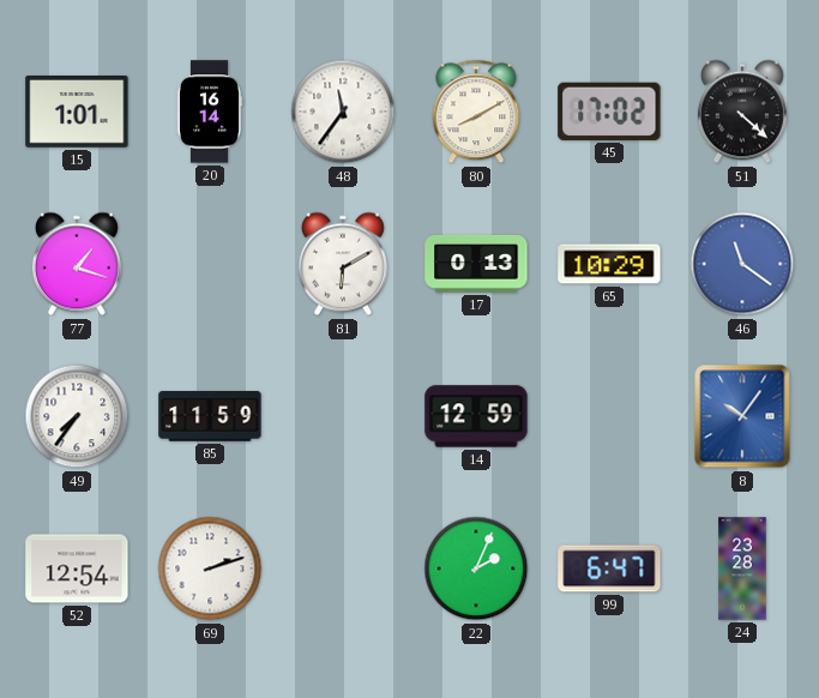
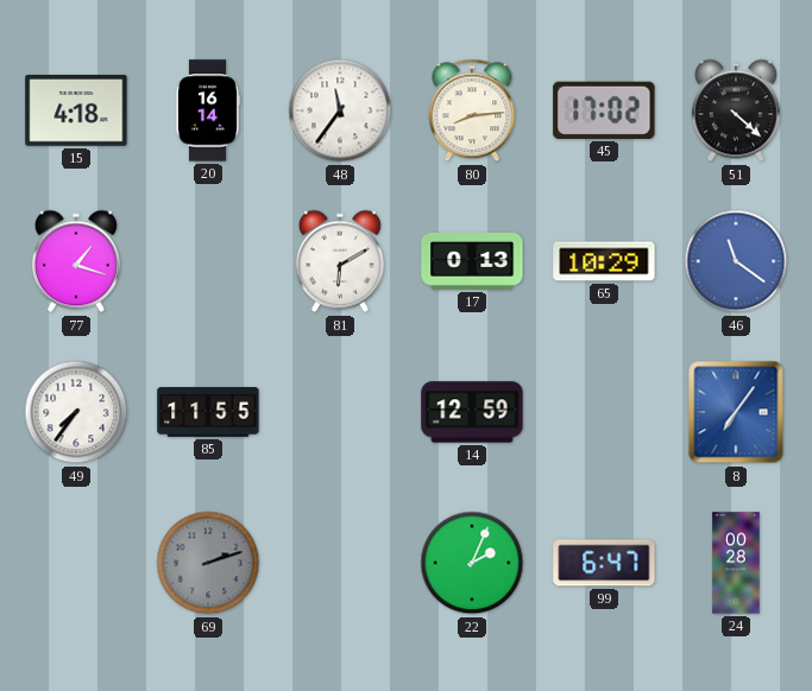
15: 1:01 -> 4:18 (76, 112)
80: 8:10 -> 8:14 (472, 110)
85: 11:59 -> 11:55 (208, 413)
8: 10:06 -> 7:06 (736, 412)
52: 12:54 -> none (77, 568)
69 dial: white -> grey (208, 563)
24: 23:28 -> 00:28 (736, 563)
